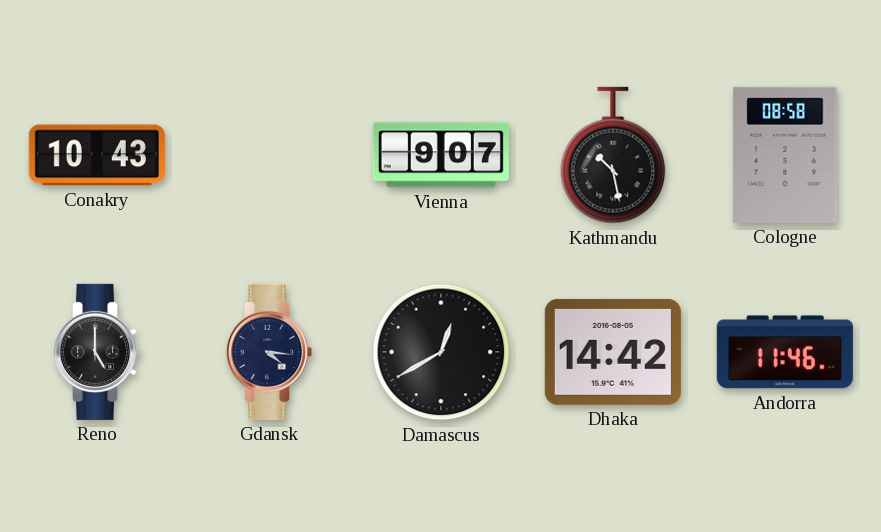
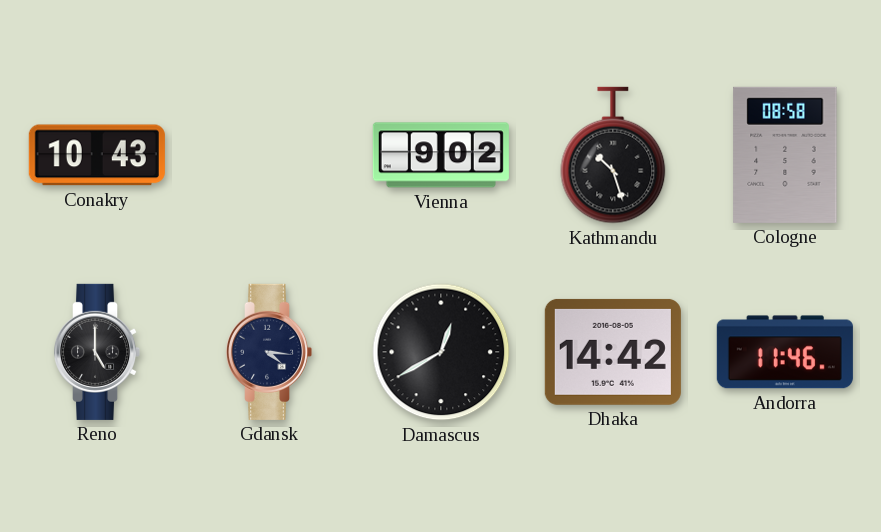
Vienna: 9:07 -> 9:02 (441, 155)
Kathmandu: 10:28 -> 10:27 (613, 155)
